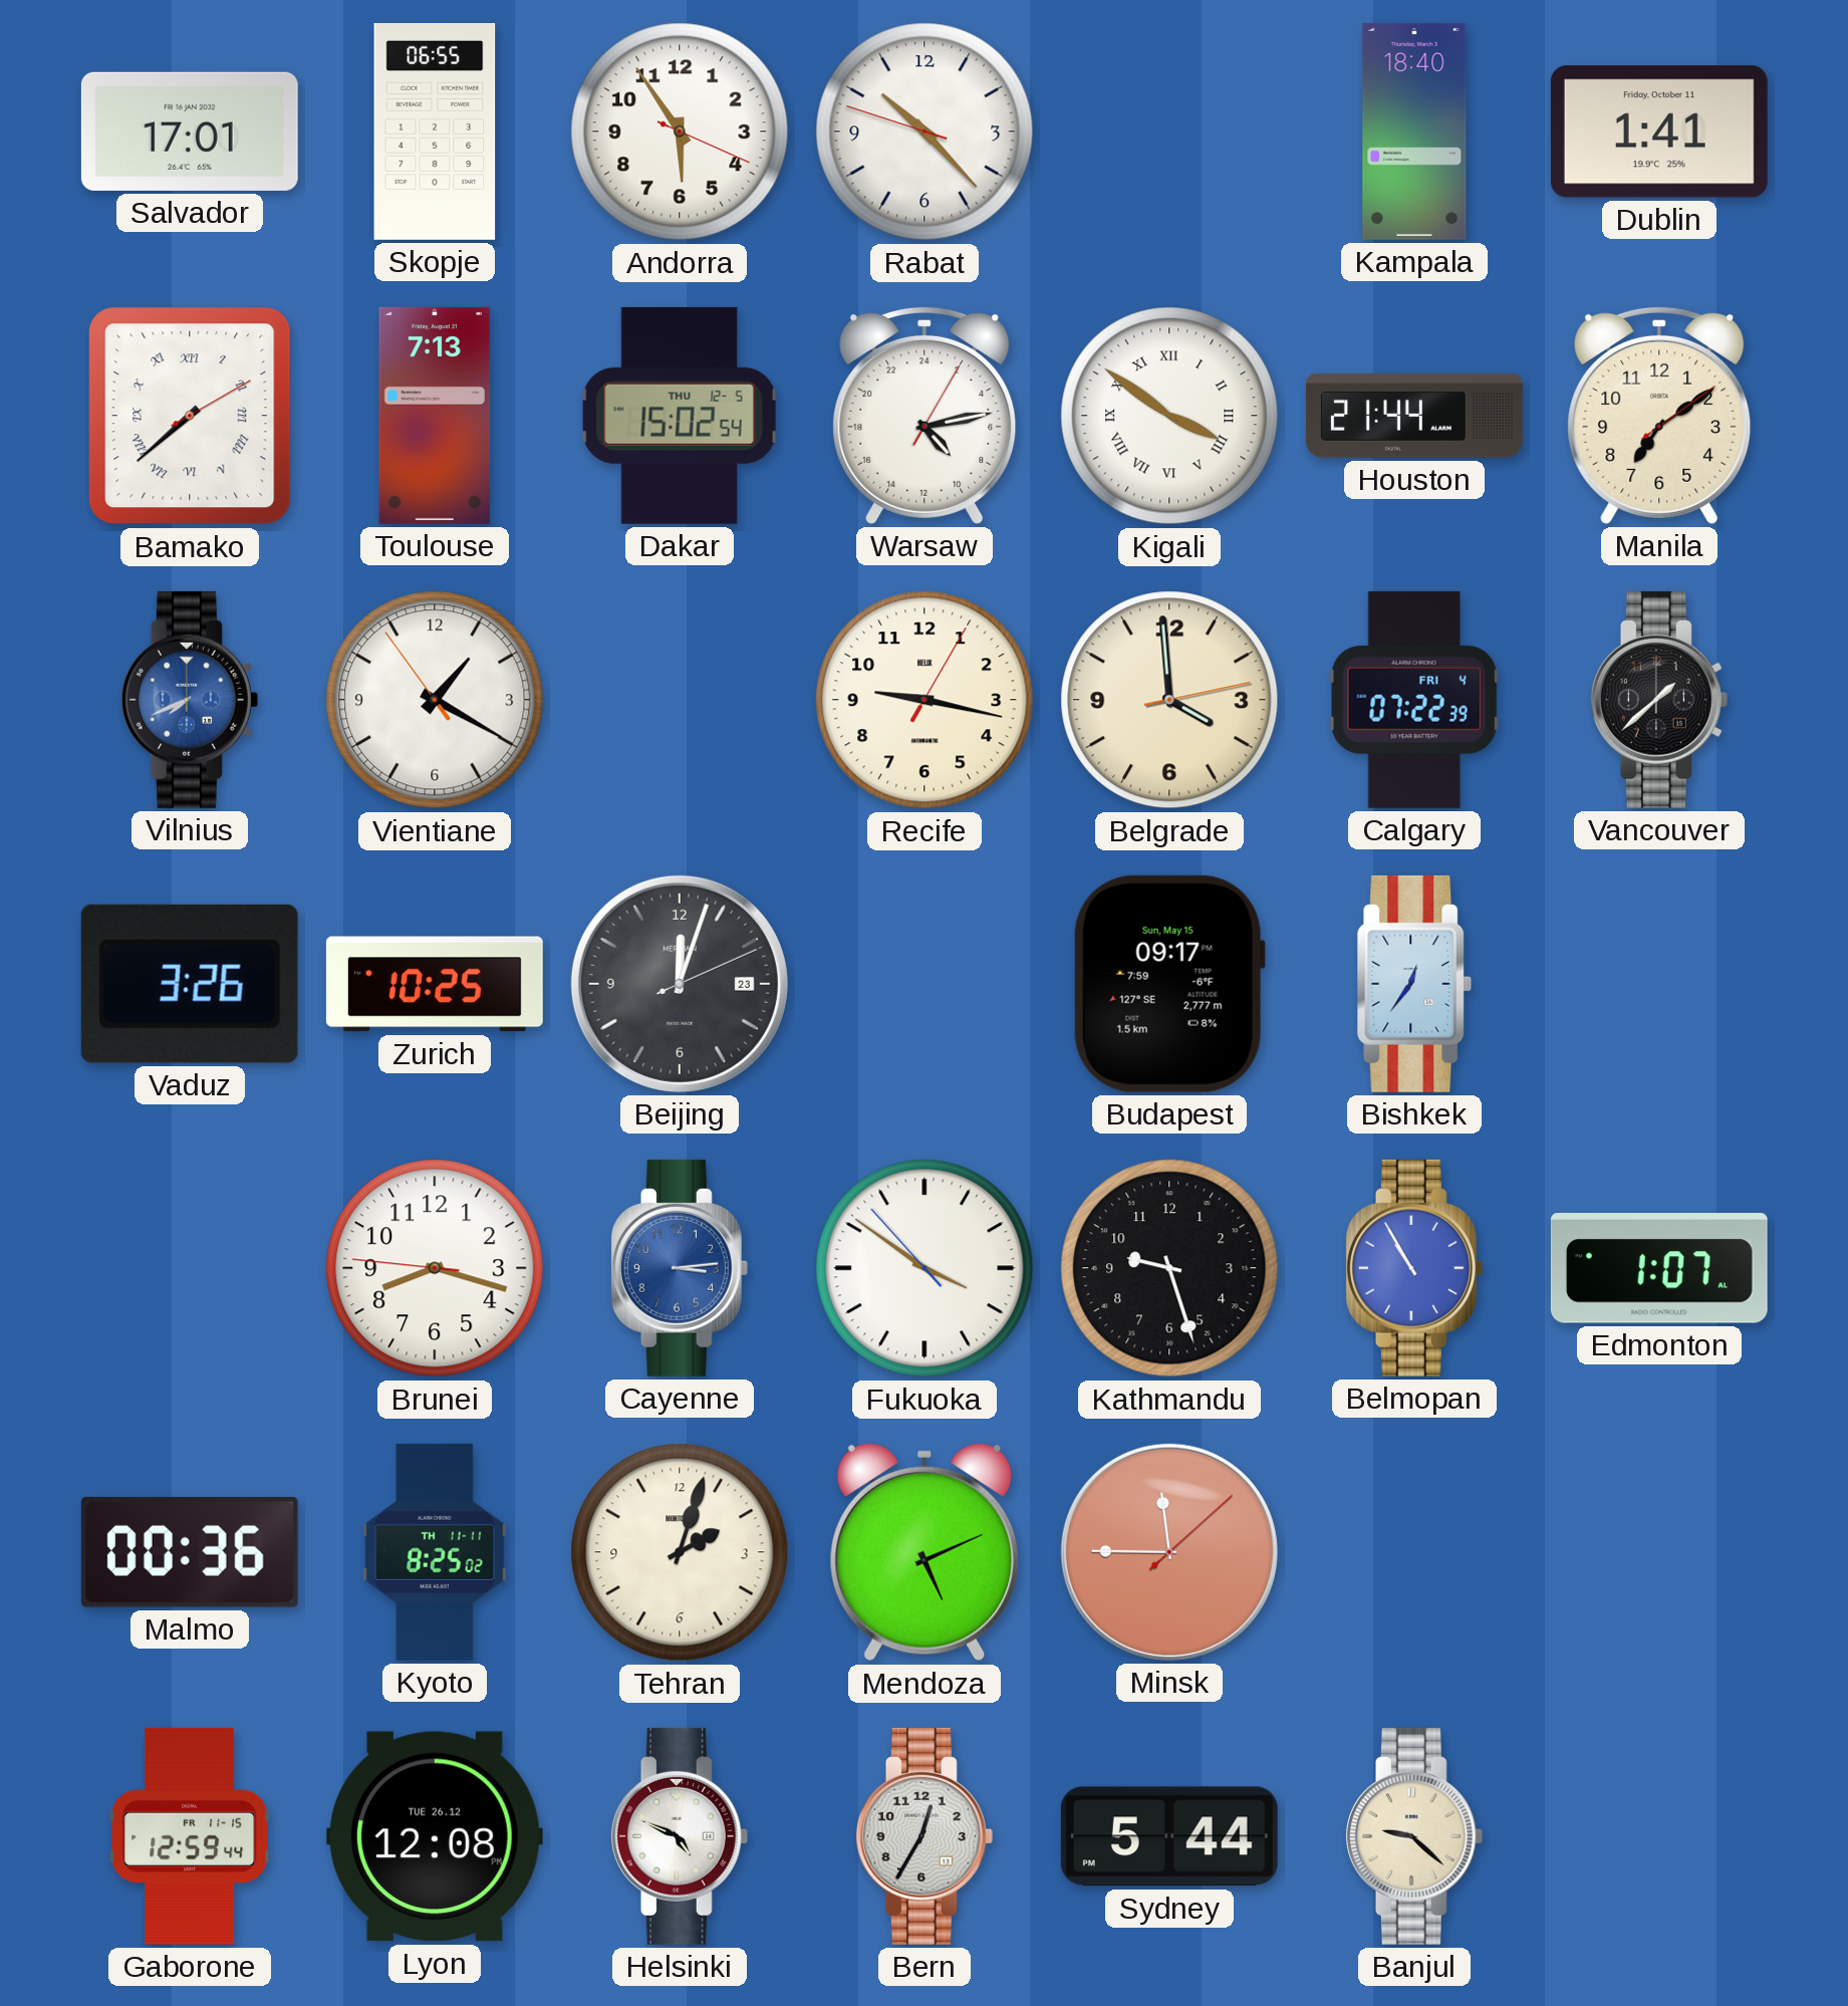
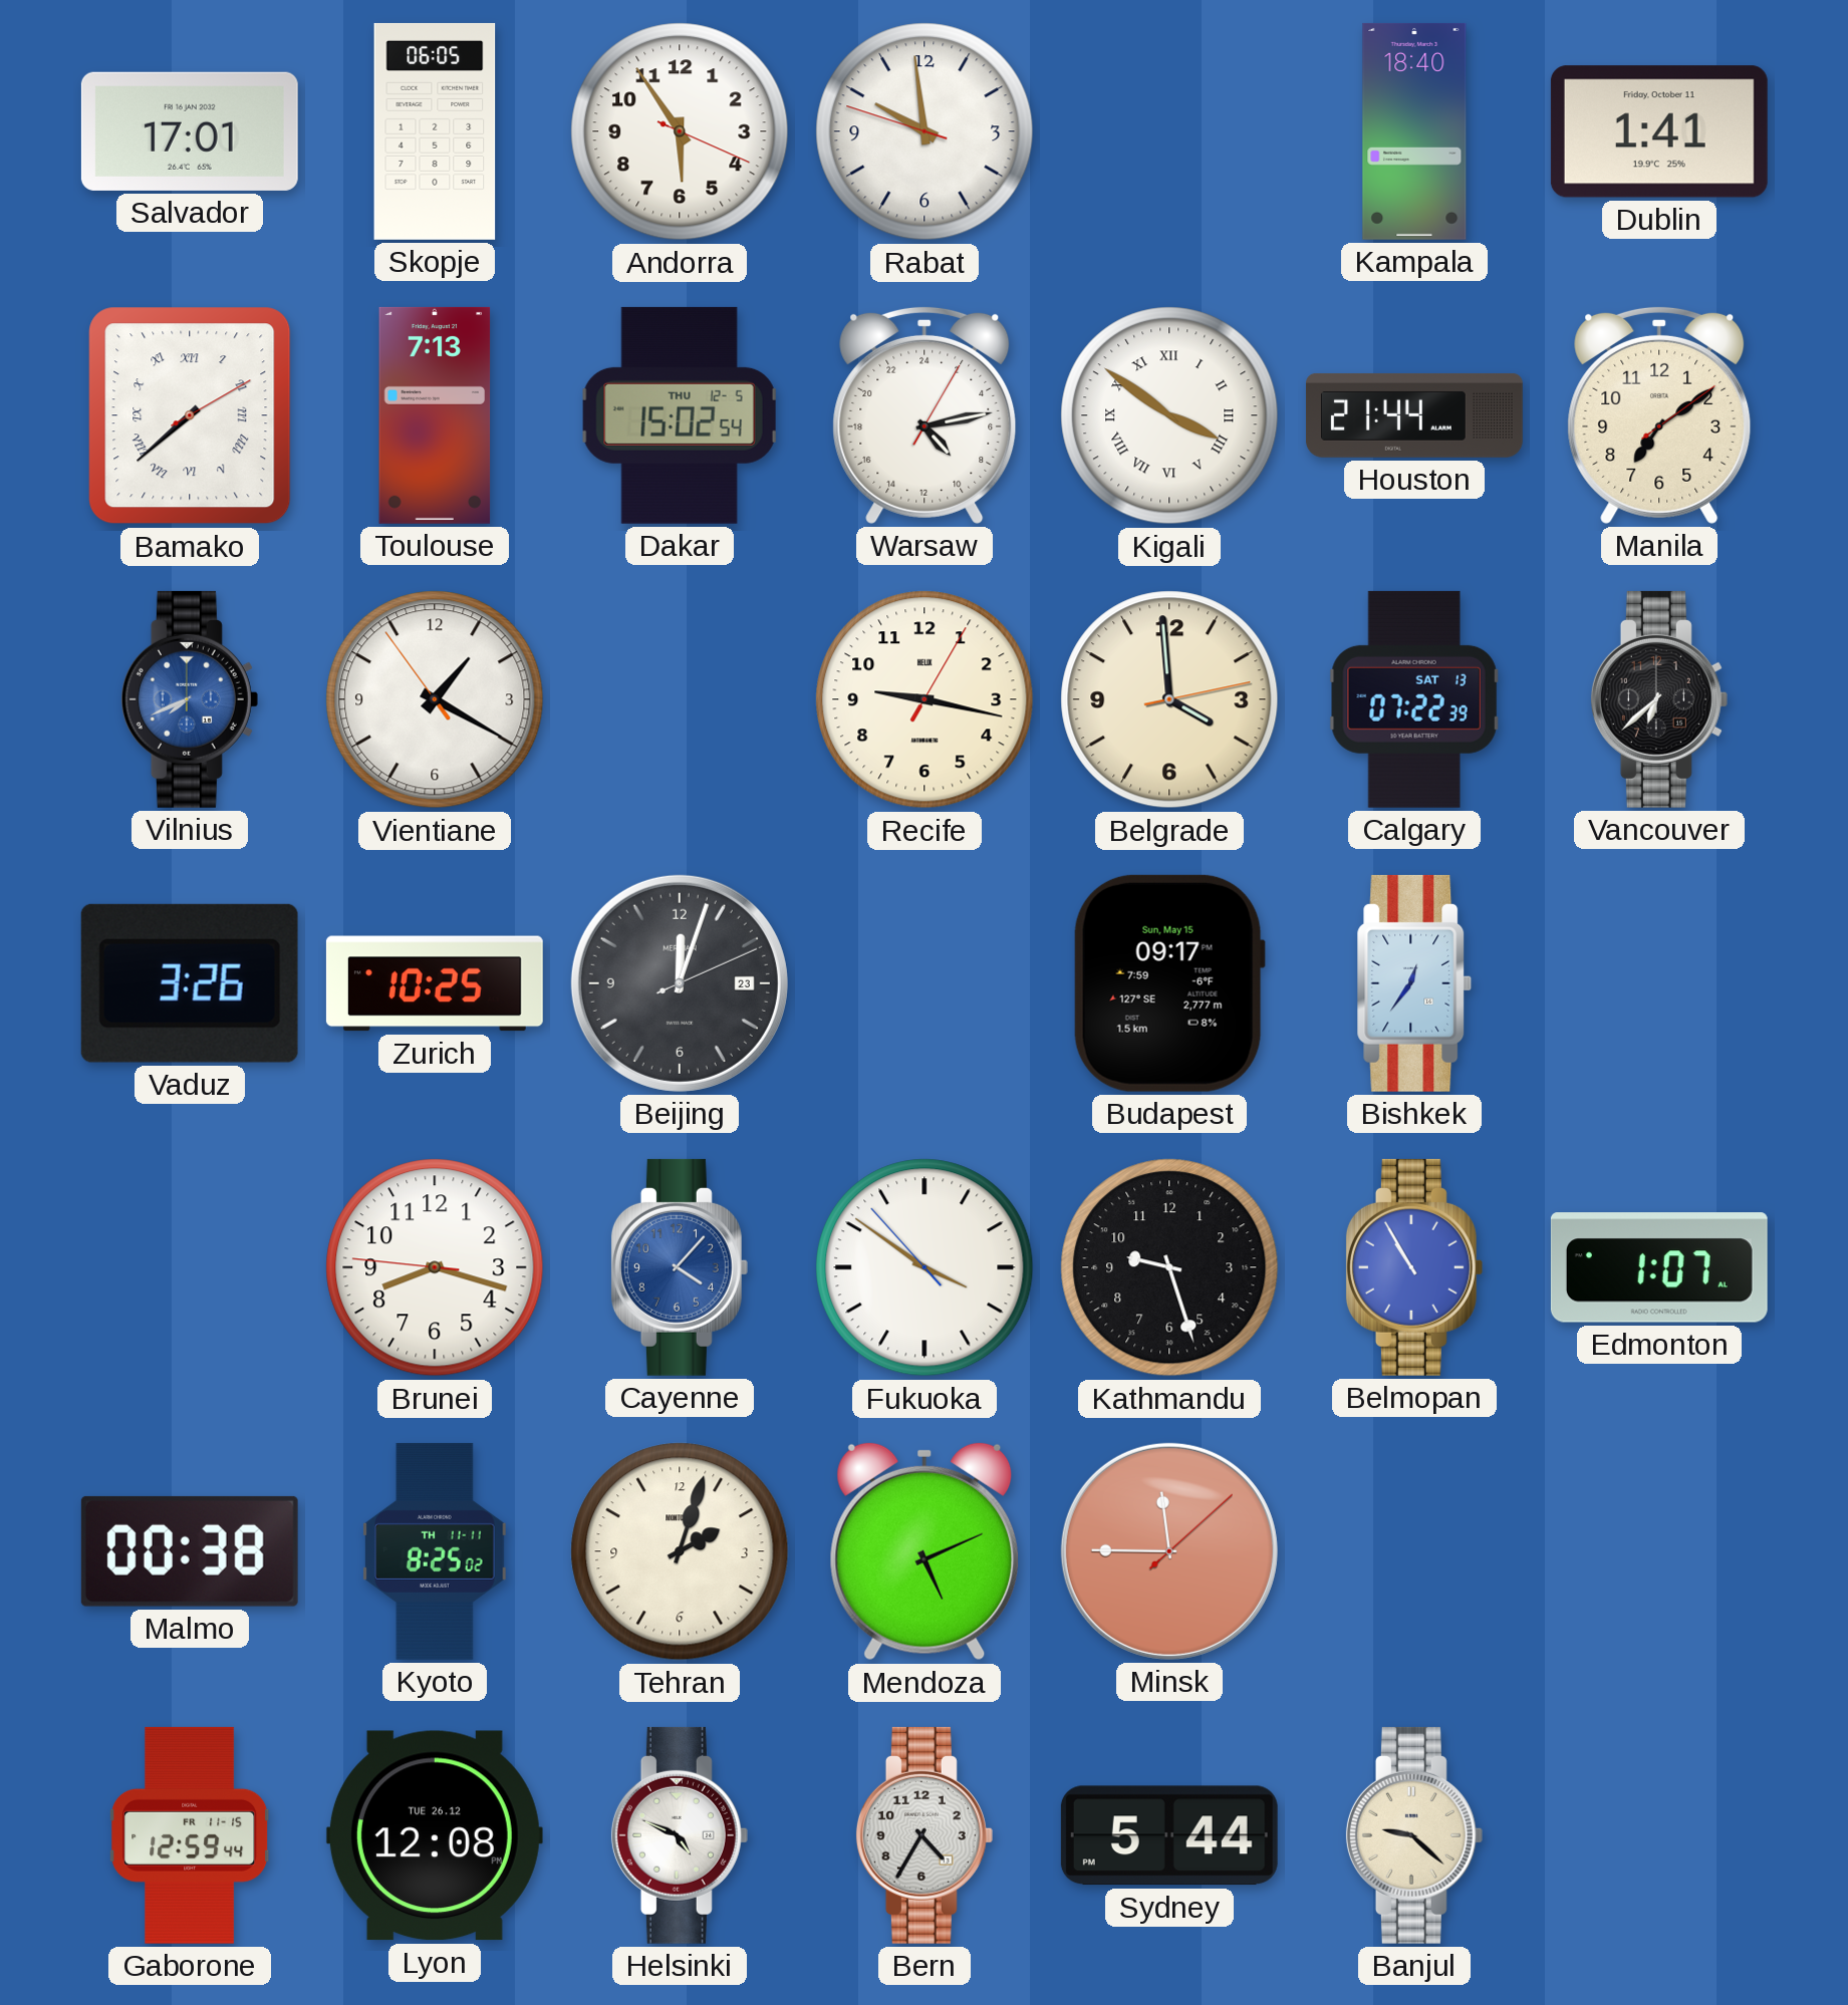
Skopje: 06:55 -> 06:05 (435, 131)
Rabat: 10:22 -> 9:58 (925, 131)
Calgary date: FRI 4 -> SAT 13 (1414, 699)
Vancouver: 1:38 -> 6:38 (1659, 699)
Cayenne: 3:14 -> 4:07 (680, 1267)
Malmo: 00:36 -> 00:38 (190, 1551)
Bern: 12:35 -> 4:35 (925, 1835)
